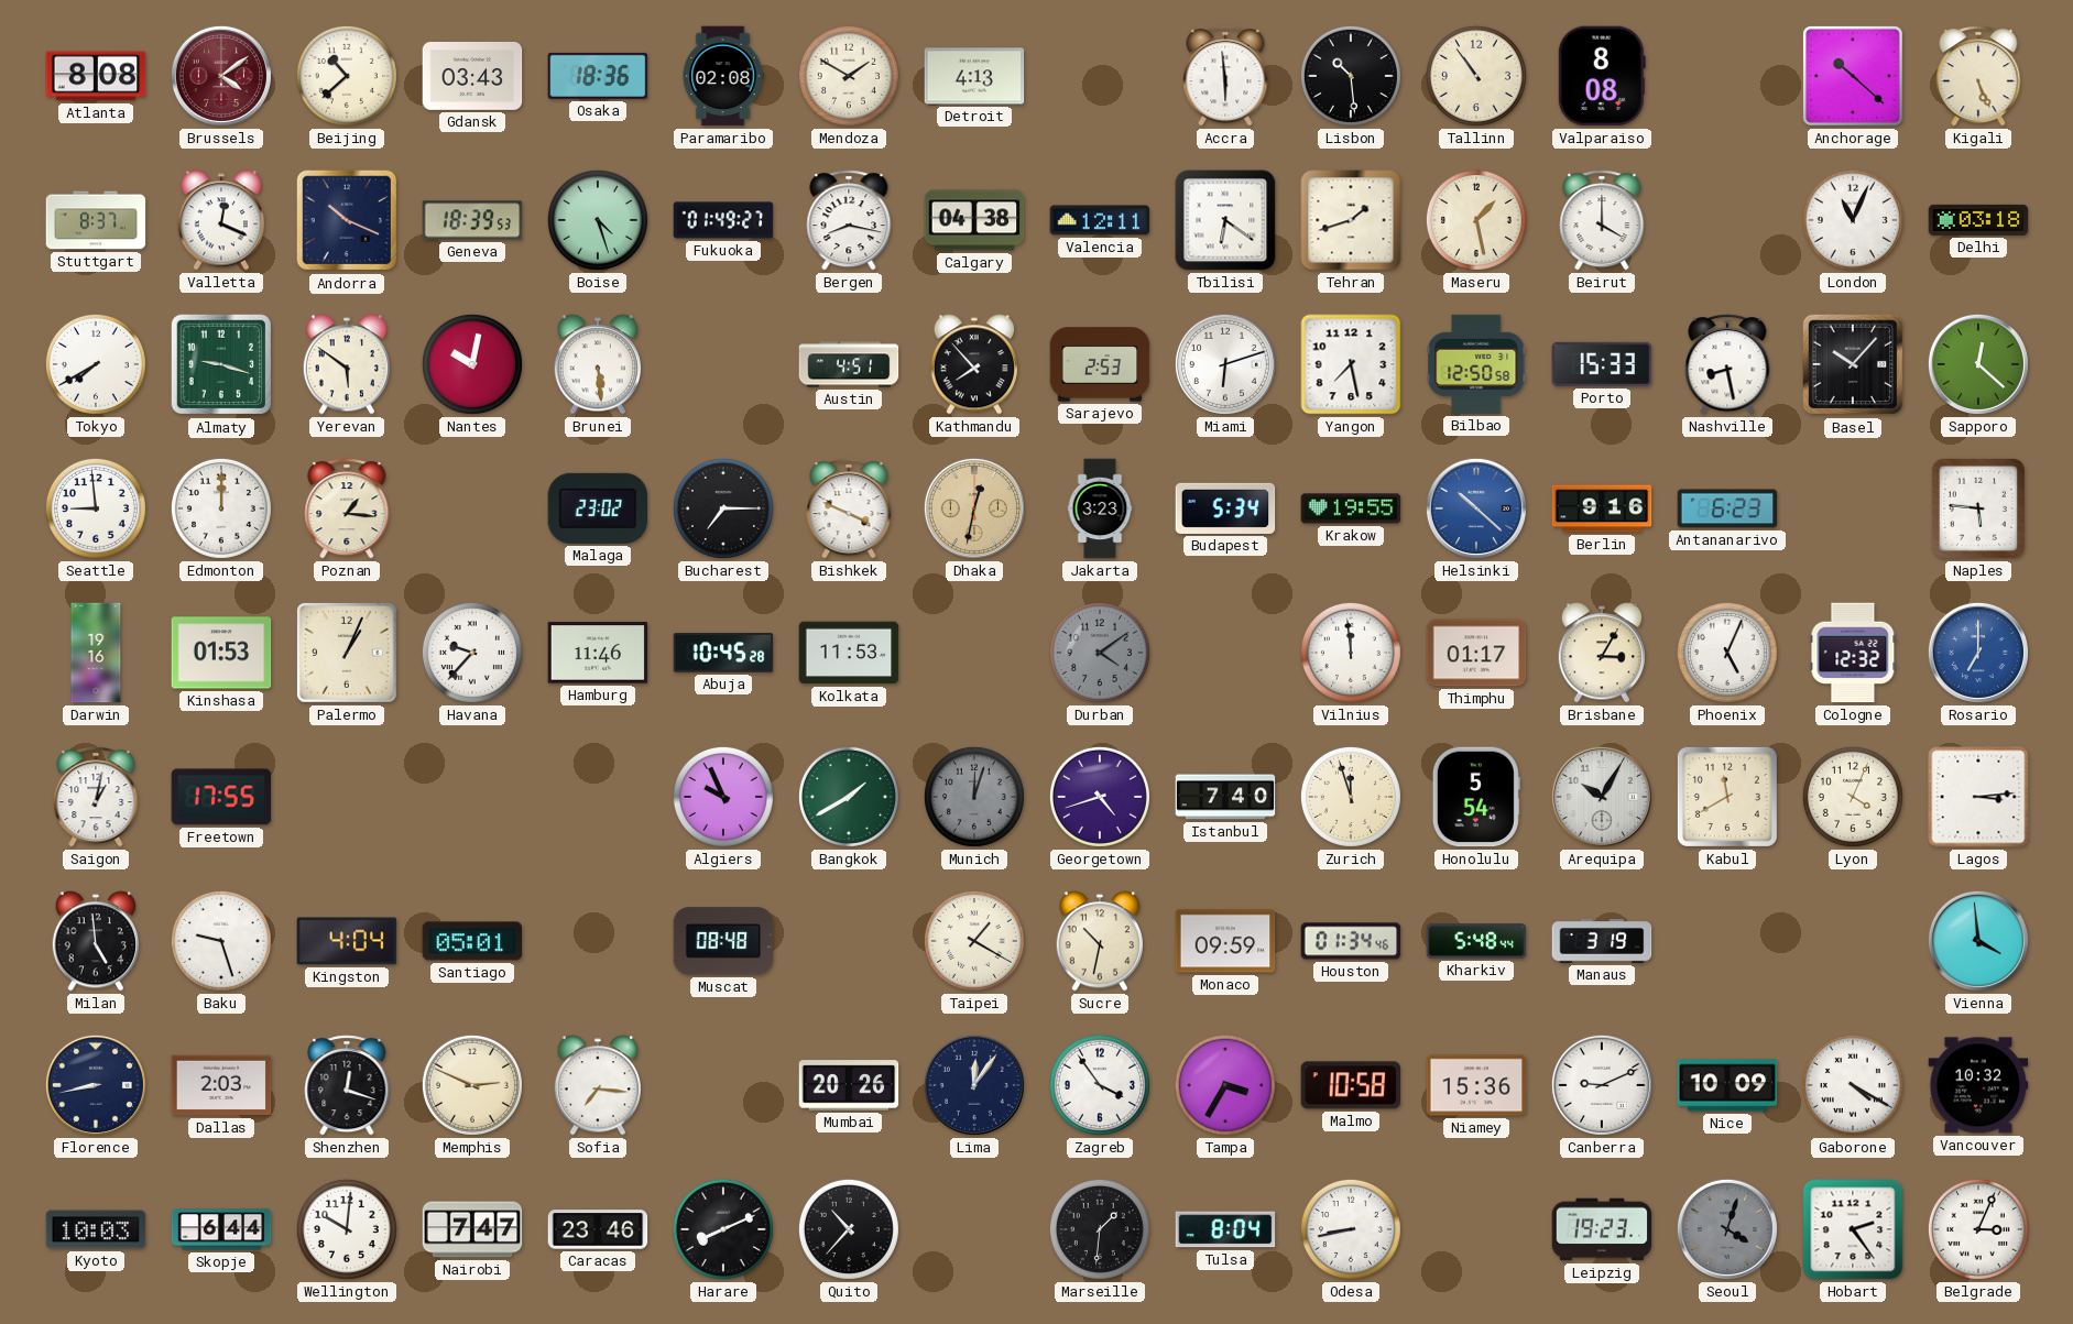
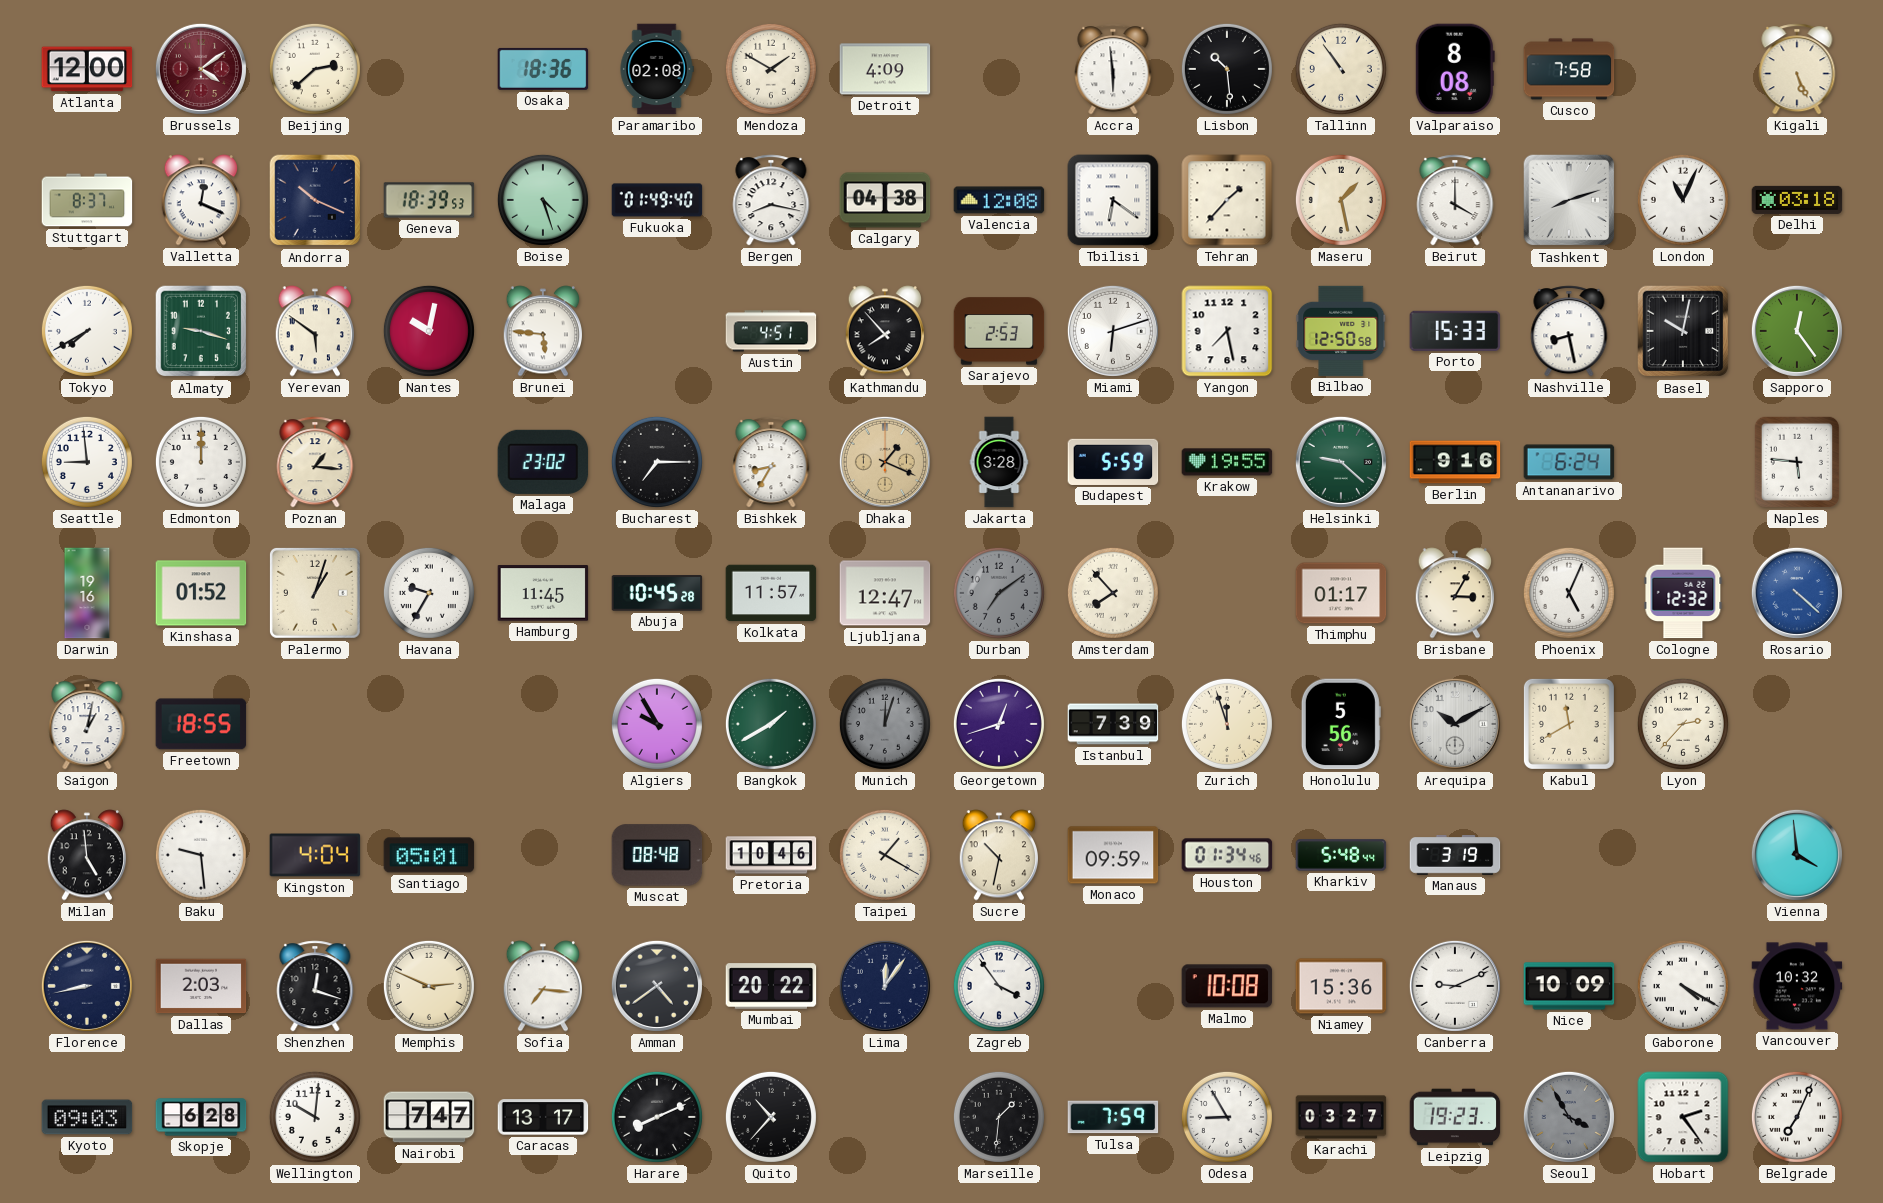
Atlanta: 8:08 -> 12:00 (87, 69)
Beijing: 10:38 -> 2:38 (315, 69)
Gdansk: 03:43 -> none (472, 77)
Detroit: 4:13 -> 4:09 (885, 69)
Cusco: none -> 7:58 (1569, 69)
Anchorage: 10:22 -> none (1853, 76)
Fukuoka: 01:49:27 -> 01:49:40 (657, 200)
Valencia: 12:11 -> 12:08 (999, 200)
Tehran: 1:42 -> 1:37 (1227, 200)
Tashkent: none -> 8:12 (1569, 200)
Brunei: 5:29 -> 5:46 (542, 331)
Basel: 10:07 -> 10:02 (1683, 331)
Sapporo: 12:22 -> 12:24 (1797, 331)
Bishkek: 3:49 -> 8:35 (771, 462)
Dhaka: 12:32 -> 1:19 (885, 462)
Jakarta: 3:23 -> 3:28 (999, 462)
Budapest: 5:34 -> 5:59 (1113, 462)
Helsinki: 10:22 -> 9:22 (1341, 462)
Helsinki dial: blue -> green (1341, 462)
Antananarivo: 6:23 -> 6:24 (1569, 462)
Kinshasa: 01:53 -> 01:52 (201, 593)
Palermo: 1:04 -> 1:03 (315, 593)
Havana: 9:37 -> 9:35 (429, 593)
Hamburg: 11:46 -> 11:45 (543, 593)
Kolkata: 11:53 -> 11:57 (771, 593)
Ljubljana: none -> 12:47 (885, 593)
Durban: 4:09 -> 7:09 (999, 593)
Amsterdam: none -> 7:53 (1113, 593)
Vilnius: 11:59 -> none (1351, 653)
Rosario: 7:00 -> 4:22 (1797, 593)
Freetown: 17:55 -> 18:55 (201, 724)
Algiers: 9:56 -> 9:55 (657, 724)
Georgetown: 4:42 -> 12:42 (999, 724)
Istanbul: 7:40 -> 7:39 (1113, 724)
Honolulu: 5:54 -> 5:56 (1341, 724)
Arequipa: 10:05 -> 10:10 (1455, 724)
Lyon: 4:04 -> 2:37 (1683, 724)
Lagos: 3:14 -> none (1978, 797)
Baku: 9:27 -> 9:29 (201, 855)
Pretoria: none -> 10:46 (771, 855)
Amman: none -> 4:39 (657, 986)
Mumbai: 20:26 -> 20:22 (771, 986)
Tampa: 3:35 -> none (1225, 1085)
Malmo: 10:58 -> 10:08 (1227, 986)
Kyoto: 10:03 -> 09:03 (87, 1117)
Skopje: 6:44 -> 6:28 (201, 1117)
Caracas: 23:46 -> 13:17 (543, 1117)
Tulsa: 8:04 -> 7:59 (1113, 1117)
Odesa: 8:43 -> 8:55 (1227, 1117)
Karachi: none -> 03:27 (1341, 1117)
Seoul: 4:03 -> 3:55 (1569, 1117)
Belgrade: 3:04 -> 7:04 (1797, 1117)
